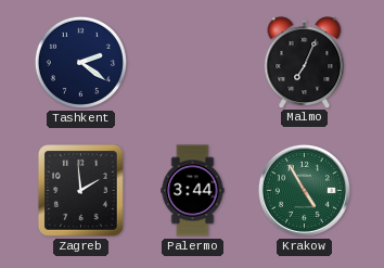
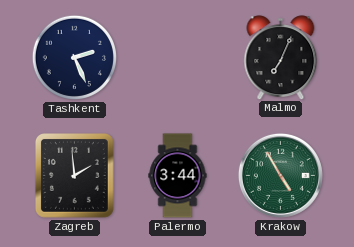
Tashkent: 2:21 -> 2:26 (74, 57)
